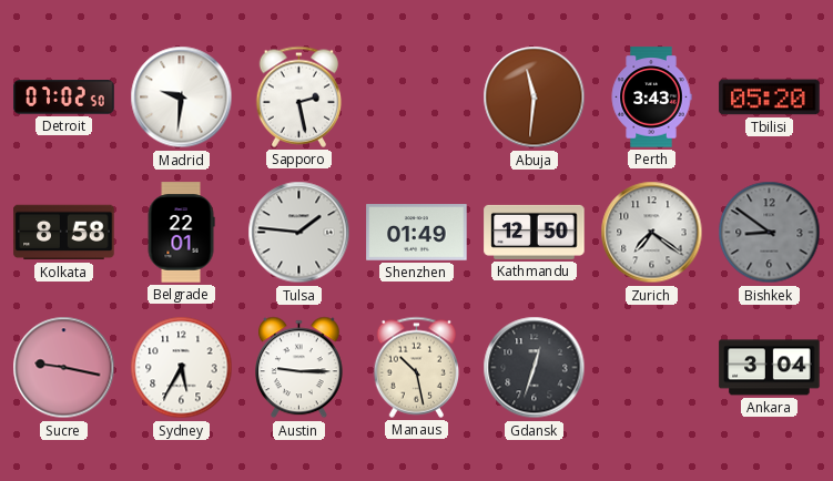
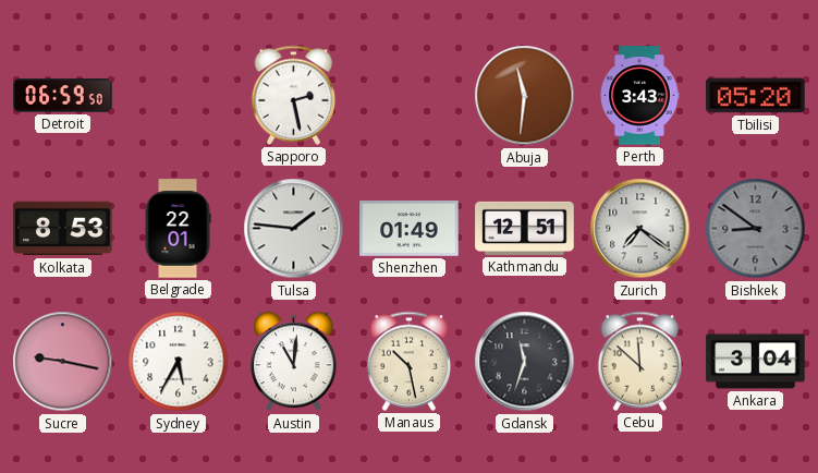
Detroit: 07:02 -> 06:59 (63, 96)
Madrid: 9:31 -> none (182, 98)
Kolkata: 8:58 -> 8:53 (63, 229)
Kathmandu: 12:50 -> 12:51 (525, 228)
Austin: 9:15 -> 11:01 (294, 362)
Gdansk: 12:33 -> 11:33 (525, 362)
Cebu: none -> 11:52 (640, 361)
